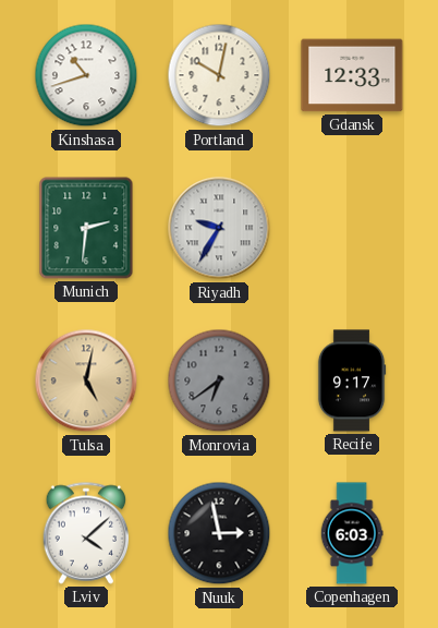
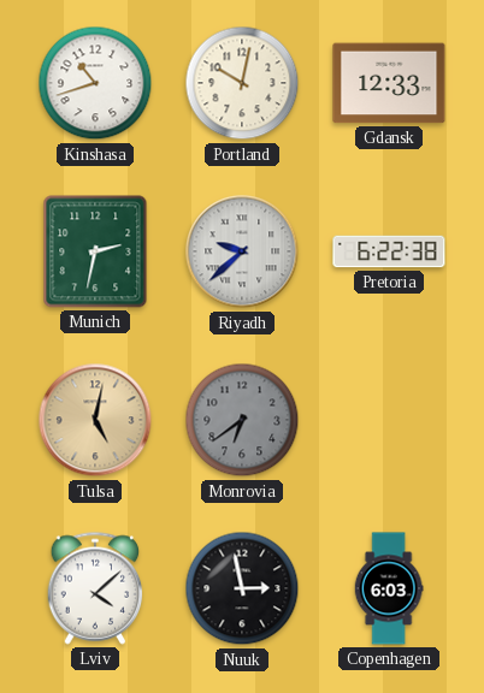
Munich: 2:31 -> 2:32 (95, 251)
Riyadh: 9:35 -> 9:38 (242, 251)
Pretoria: none -> 6:22 (389, 251)
Recife: 9:17 -> none (352, 381)
